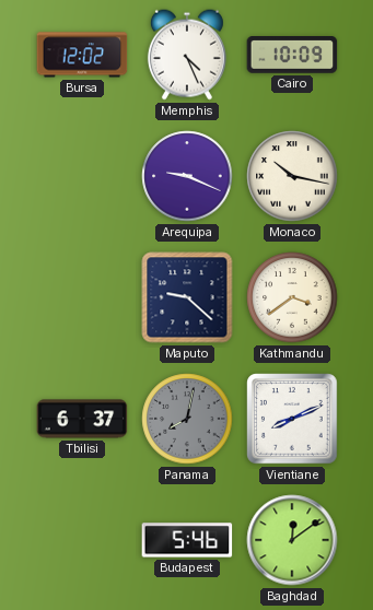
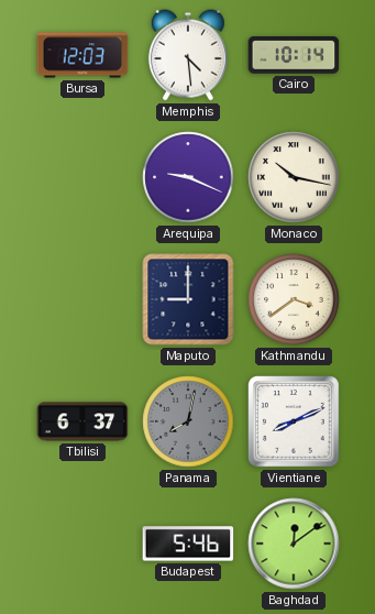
Bursa: 12:02 -> 12:03 (82, 55)
Memphis: 4:26 -> 4:29 (188, 55)
Cairo: 10:09 -> 10:14 (294, 55)
Maputo: 9:22 -> 9:00 (188, 299)
